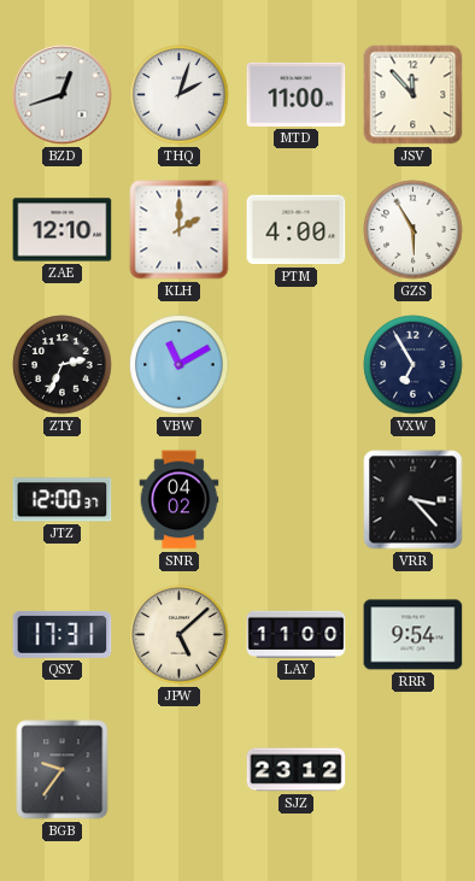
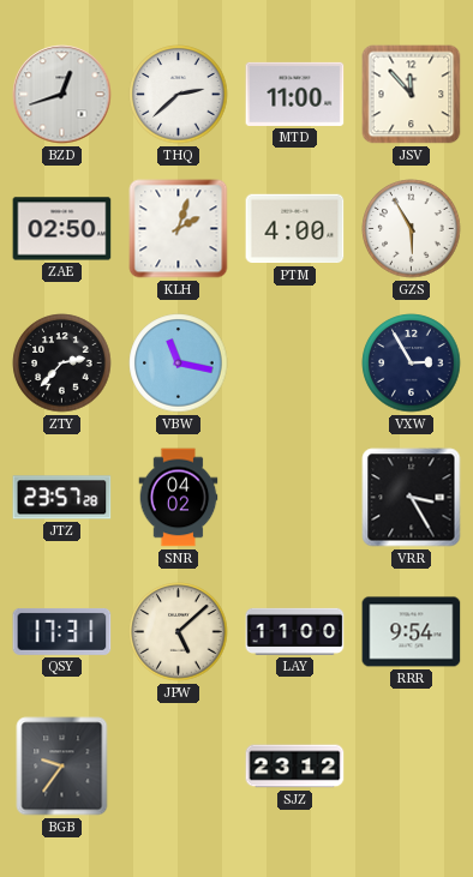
THQ: 2:03 -> 2:38 (179, 95)
ZAE: 12:10 -> 02:50 (62, 229)
KLH: 2:00 -> 2:03 (179, 229)
ZTY: 2:34 -> 2:37 (62, 364)
VBW: 11:10 -> 11:17 (179, 364)
VXW: 6:55 -> 2:55 (412, 364)
JTZ: 12:00 -> 23:57 (62, 498)
VRR: 3:23 -> 3:25 (412, 498)
